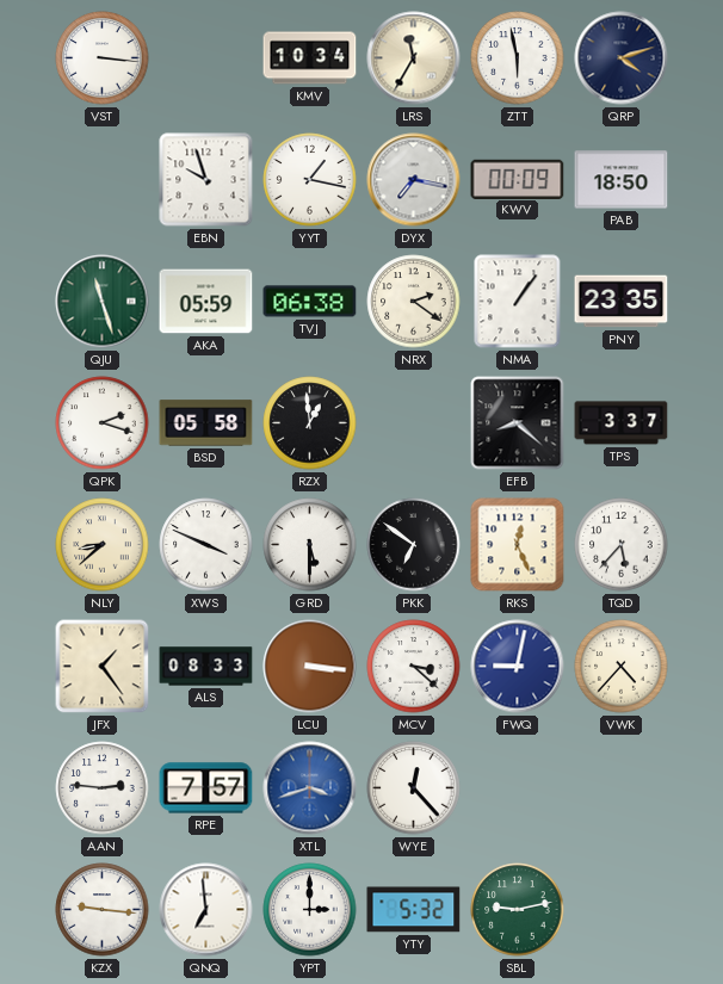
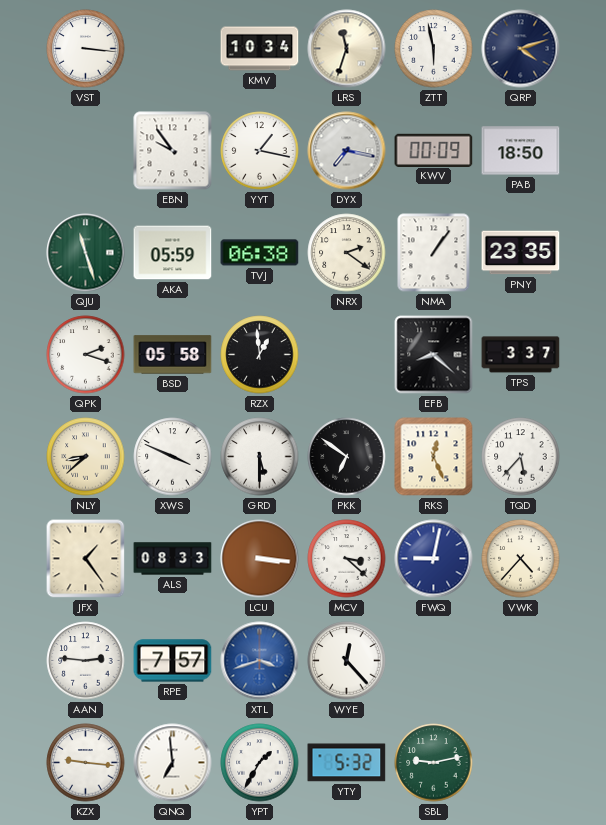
LRS: 11:35 -> 11:33 (347, 49)
EBN: 9:57 -> 9:54 (173, 151)
YPT: 3:00 -> 1:35 (260, 763)
